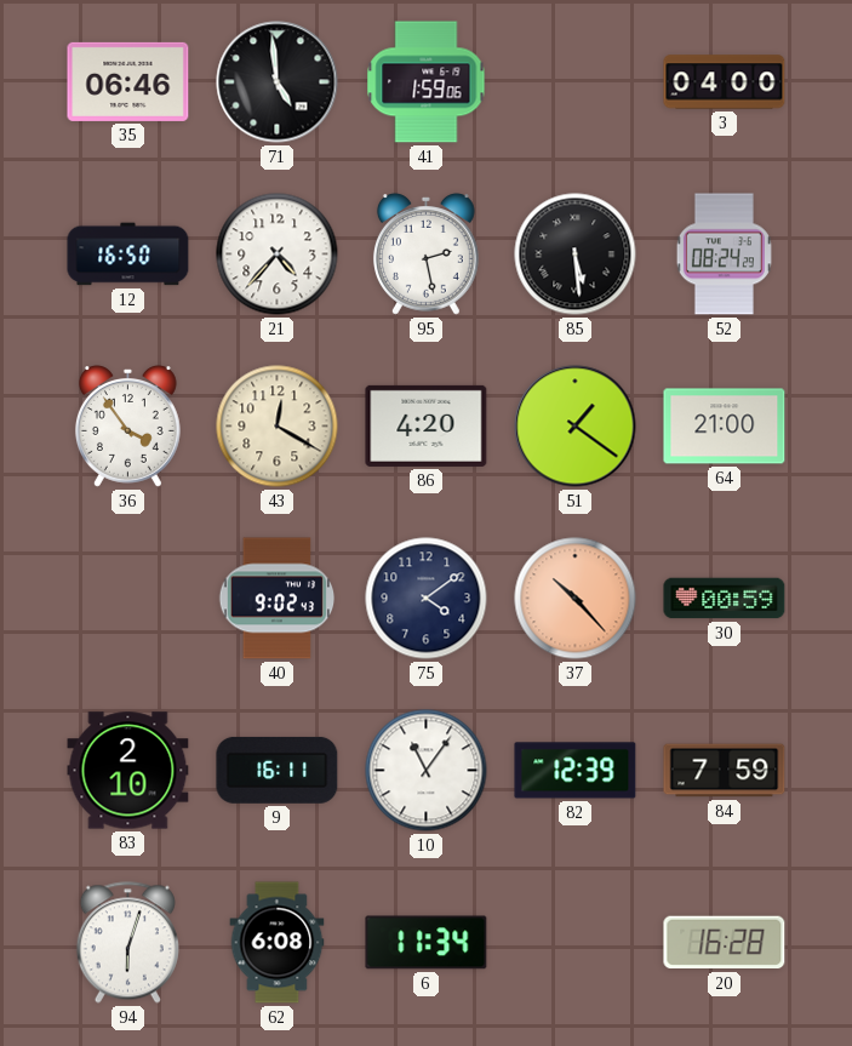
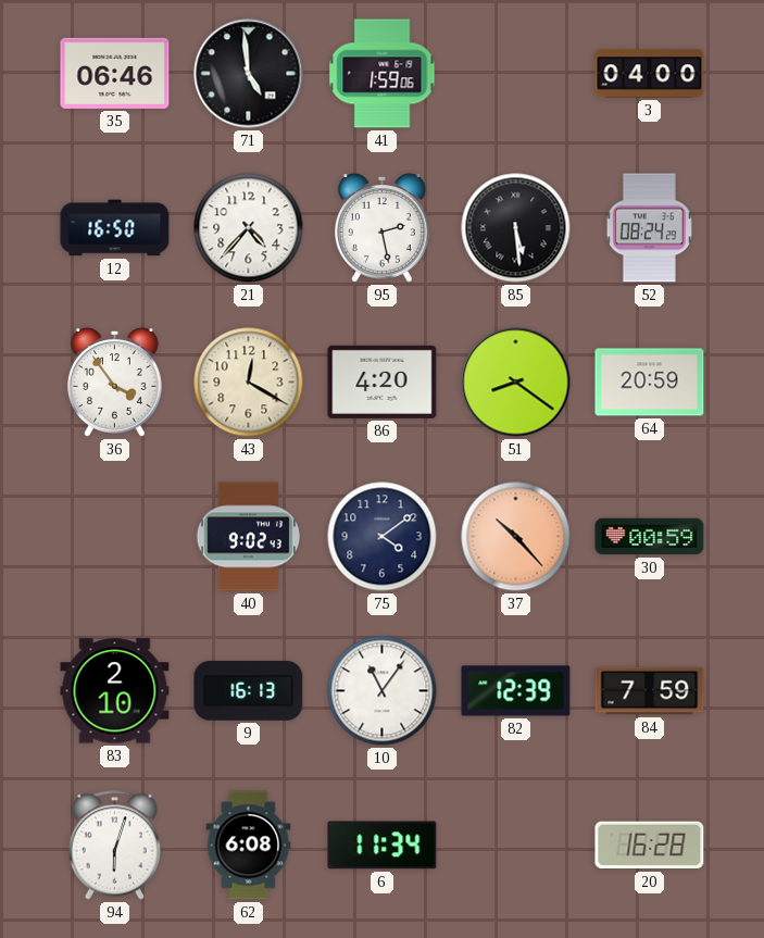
51: 1:21 -> 8:21 (516, 383)
64: 21:00 -> 20:59 (650, 383)
9: 16:11 -> 16:13 (249, 690)
